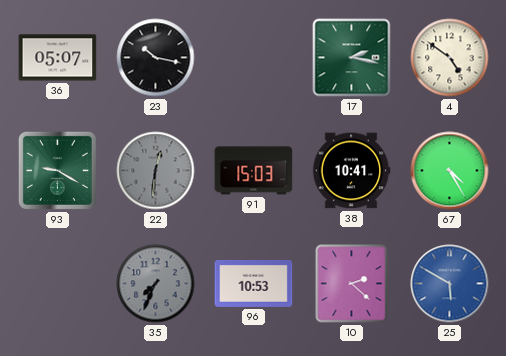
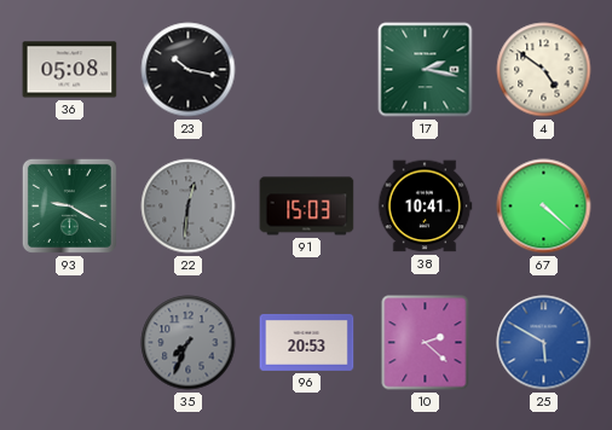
36: 05:07 -> 05:08 (70, 70)
67: 4:25 -> 4:22 (544, 207)
96: 10:53 -> 20:53 (307, 342)
